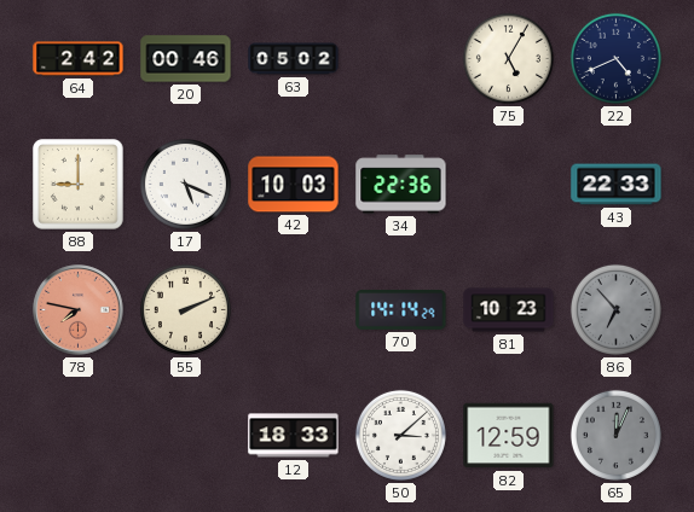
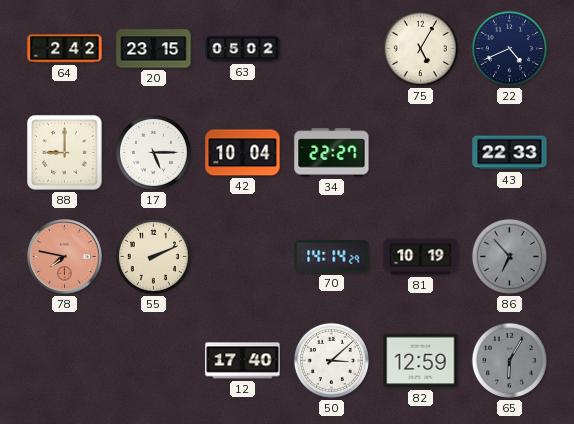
20: 00:46 -> 23:15 (154, 49)
17: 5:19 -> 5:15 (153, 152)
42: 10:03 -> 10:04 (243, 153)
34: 22:36 -> 22:27 (332, 153)
81: 10:23 -> 10:19 (421, 257)
12: 18:33 -> 17:40 (243, 361)
65: 12:04 -> 6:05 (509, 360)
